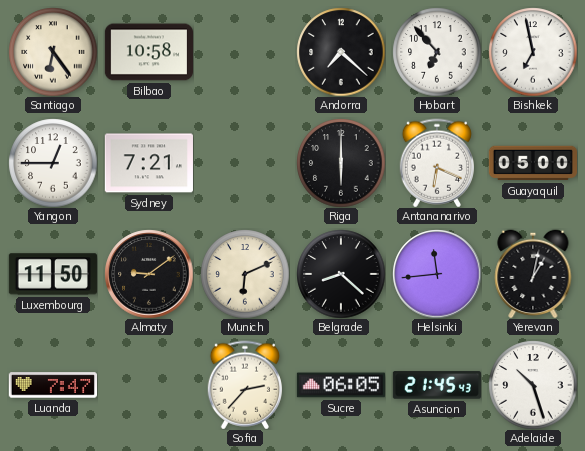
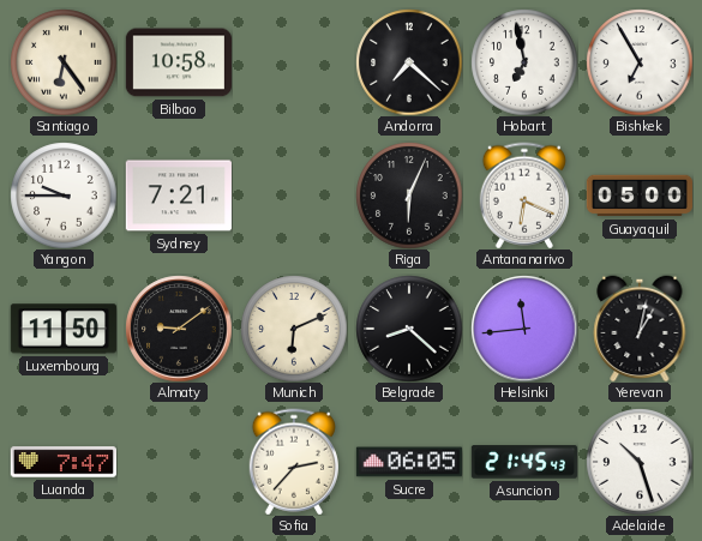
Hobart: 6:53 -> 6:58 (524, 62)
Bishkek: 6:58 -> 6:55 (640, 62)
Yangon: 12:45 -> 9:45 (64, 196)
Riga: 6:00 -> 6:04 (409, 196)
